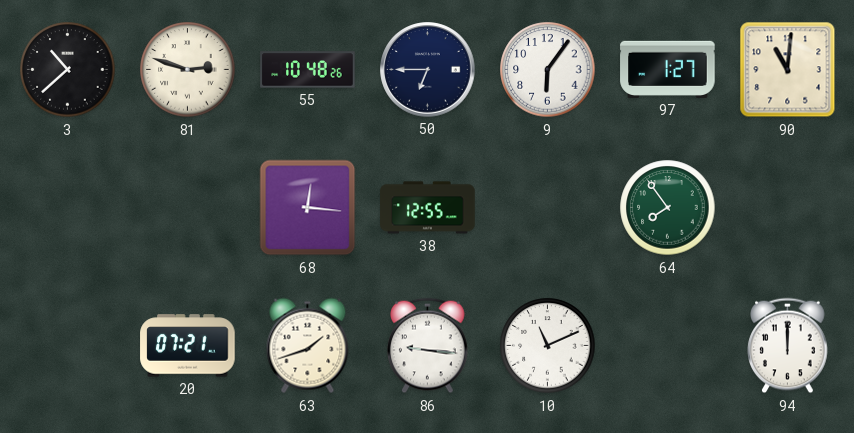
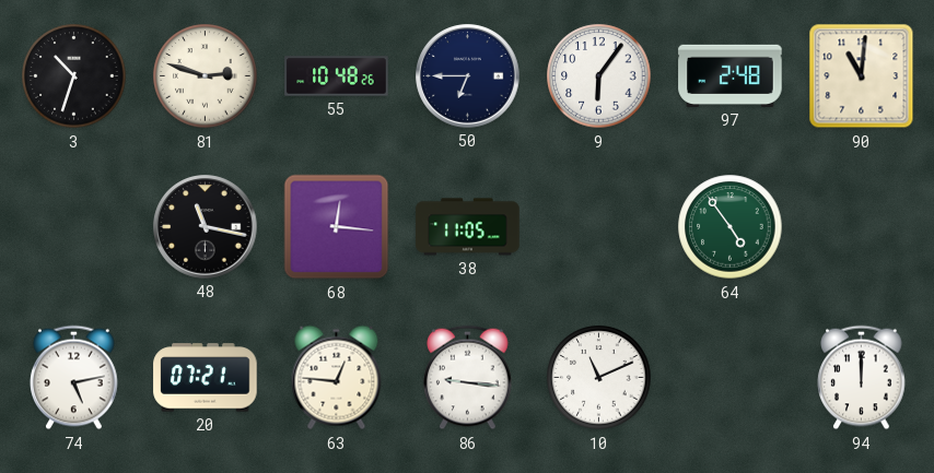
3: 10:38 -> 10:33 (74, 76)
97: 1:27 -> 2:48 (731, 75)
48: none -> 11:17 (206, 227)
38: 12:55 -> 11:05 (468, 227)
64: 7:54 -> 4:54 (731, 227)
74: none -> 5:13 (74, 378)
63: 1:42 -> 12:46 (337, 378)
